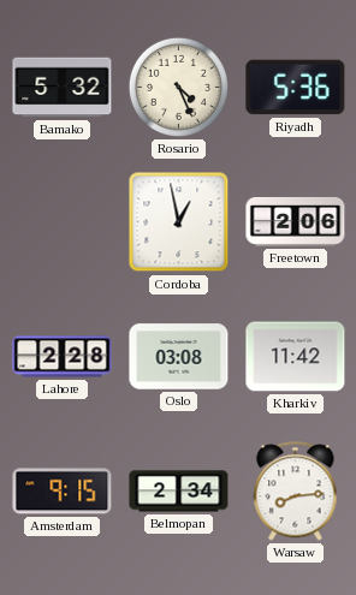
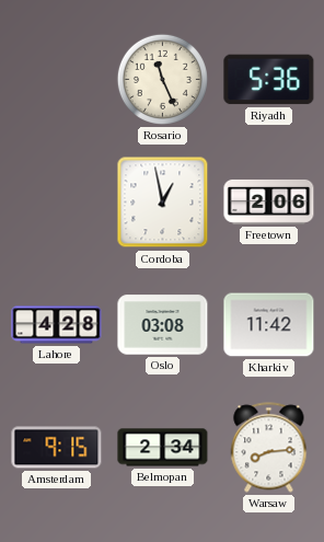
Bamako: 5:32 -> none (63, 88)
Rosario: 4:26 -> 11:26 (162, 79)
Lahore: 2:28 -> 4:28 (57, 325)
